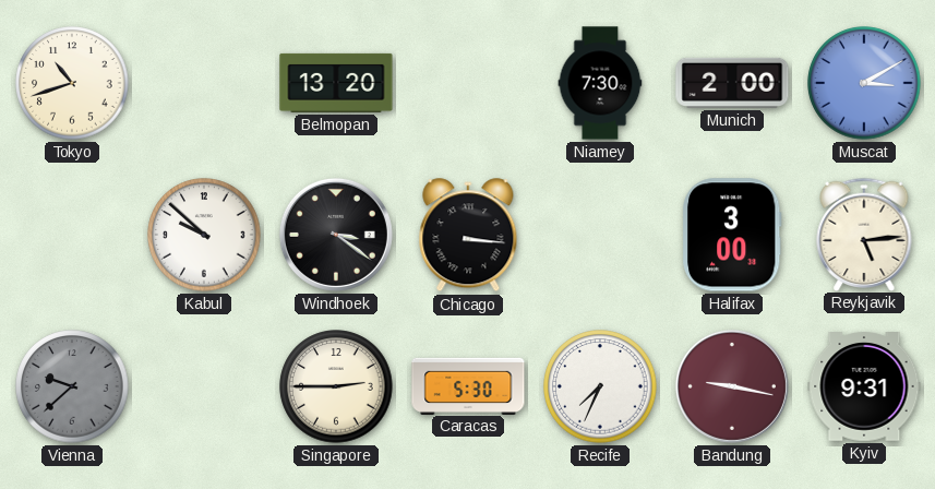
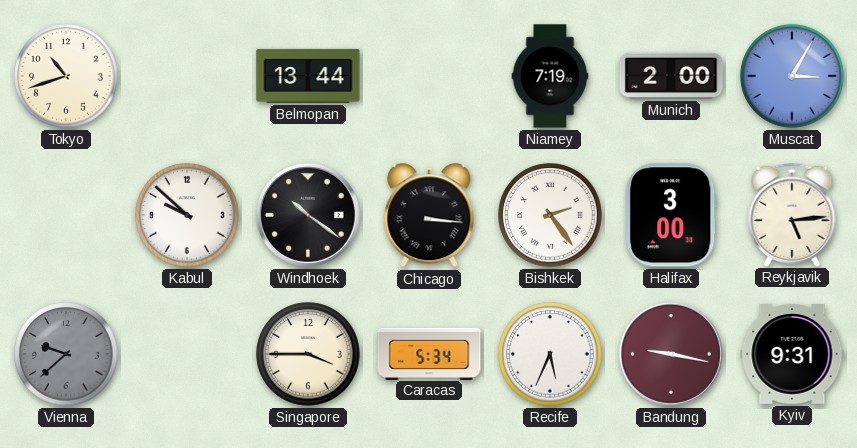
Belmopan: 13:20 -> 13:44 (308, 76)
Niamey: 7:30 -> 7:19 (550, 76)
Muscat: 3:10 -> 3:05 (792, 76)
Windhoek: 3:21 -> 10:21 (308, 215)
Bishkek: none -> 2:24 (550, 215)
Singapore: 2:45 -> 3:45 (308, 354)
Caracas: 5:30 -> 5:34 (429, 353)
Recife: 7:34 -> 5:34 (550, 354)
